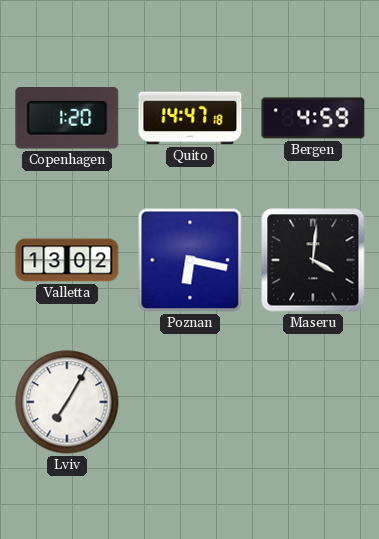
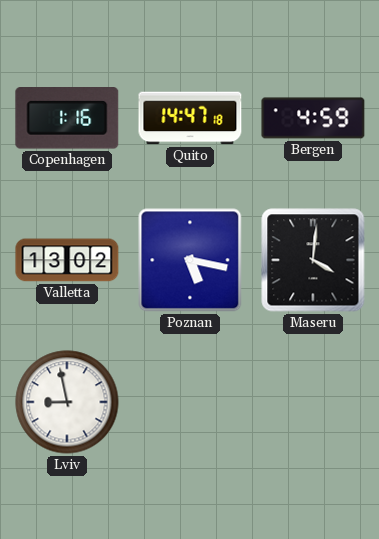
Copenhagen: 1:20 -> 1:16 (67, 119)
Poznan: 6:17 -> 5:17 (190, 260)
Lviv: 7:05 -> 8:58 (67, 402)
